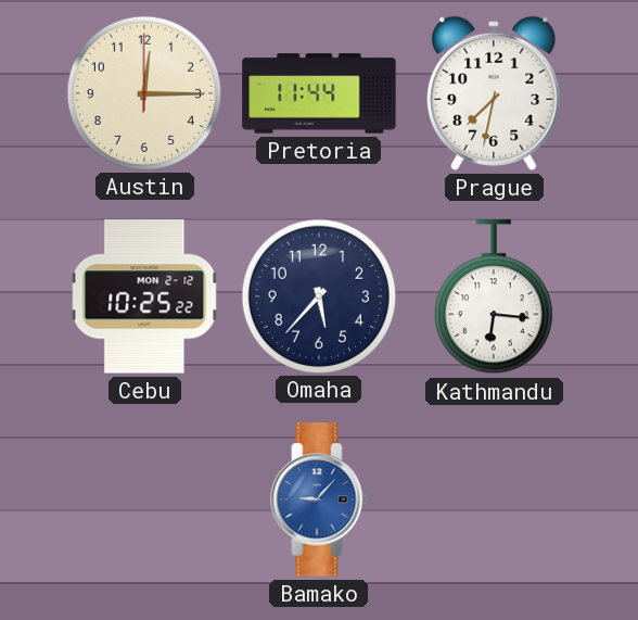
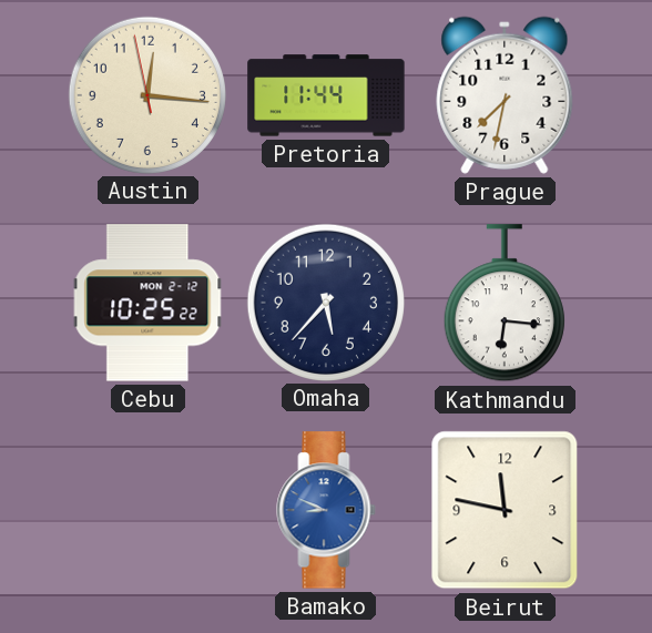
Austin: 12:15:00 -> 12:15:58 (146, 94)
Bamako: 9:07 -> 8:49 (326, 510)
Beirut: none -> 11:47 (505, 510)
